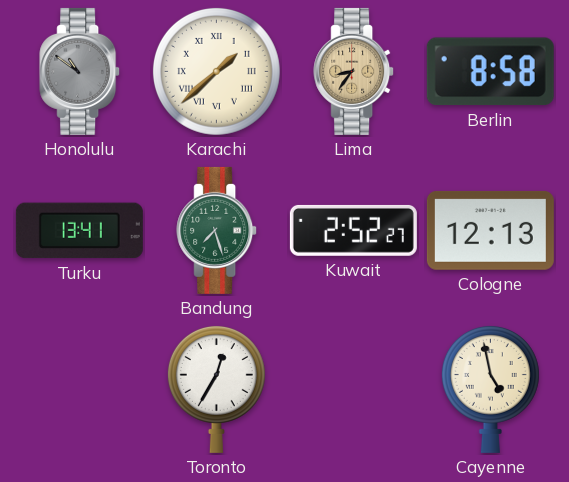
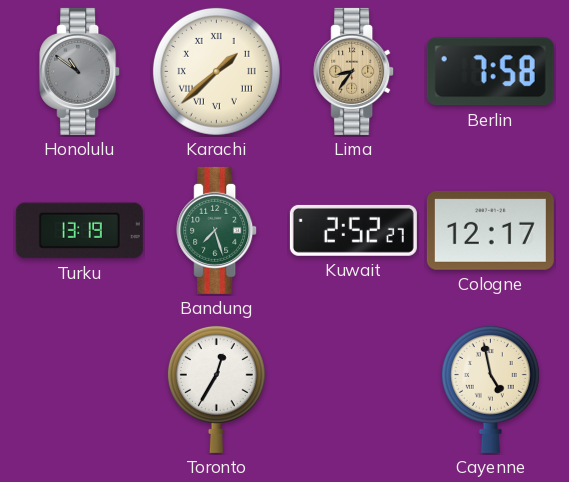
Berlin: 8:58 -> 7:58 (490, 72)
Turku: 13:41 -> 13:19 (79, 231)
Cologne: 12:13 -> 12:17 (490, 230)
